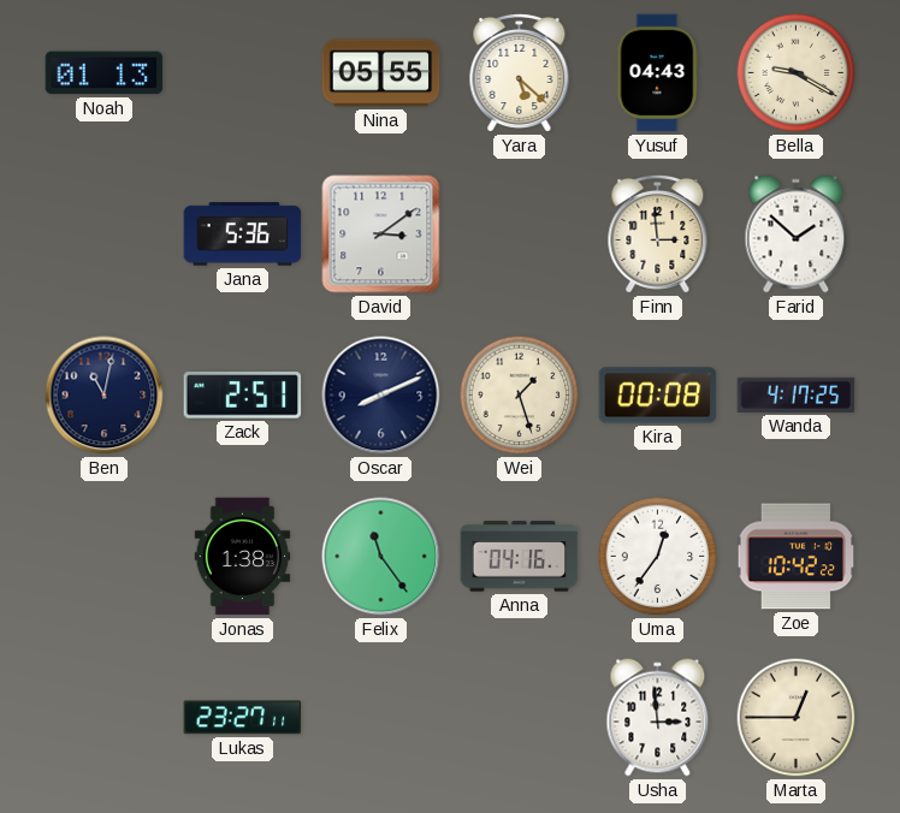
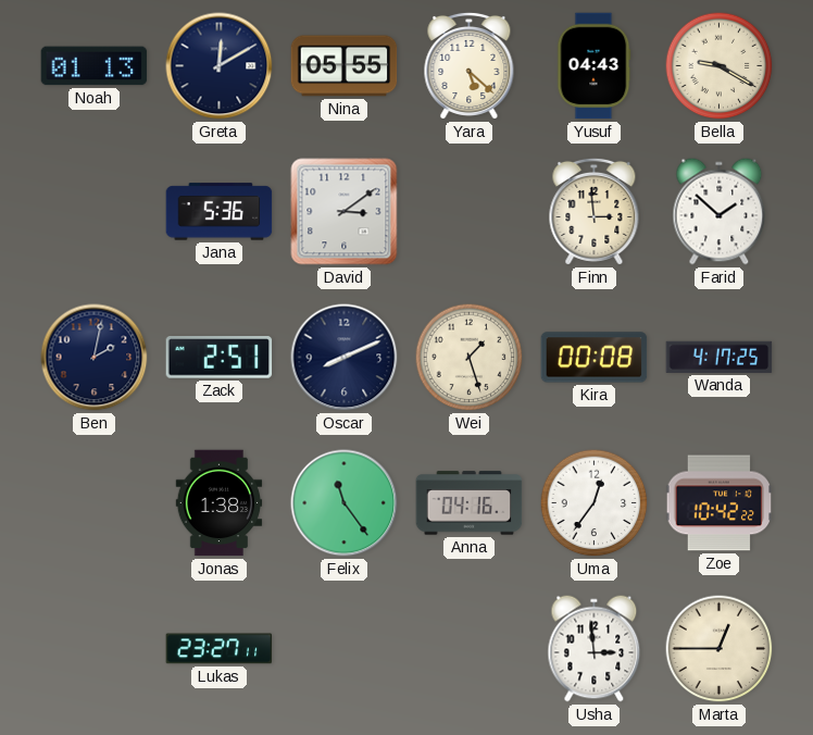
Greta: none -> 12:10 (220, 66)
Ben: 11:02 -> 2:02 (95, 358)
